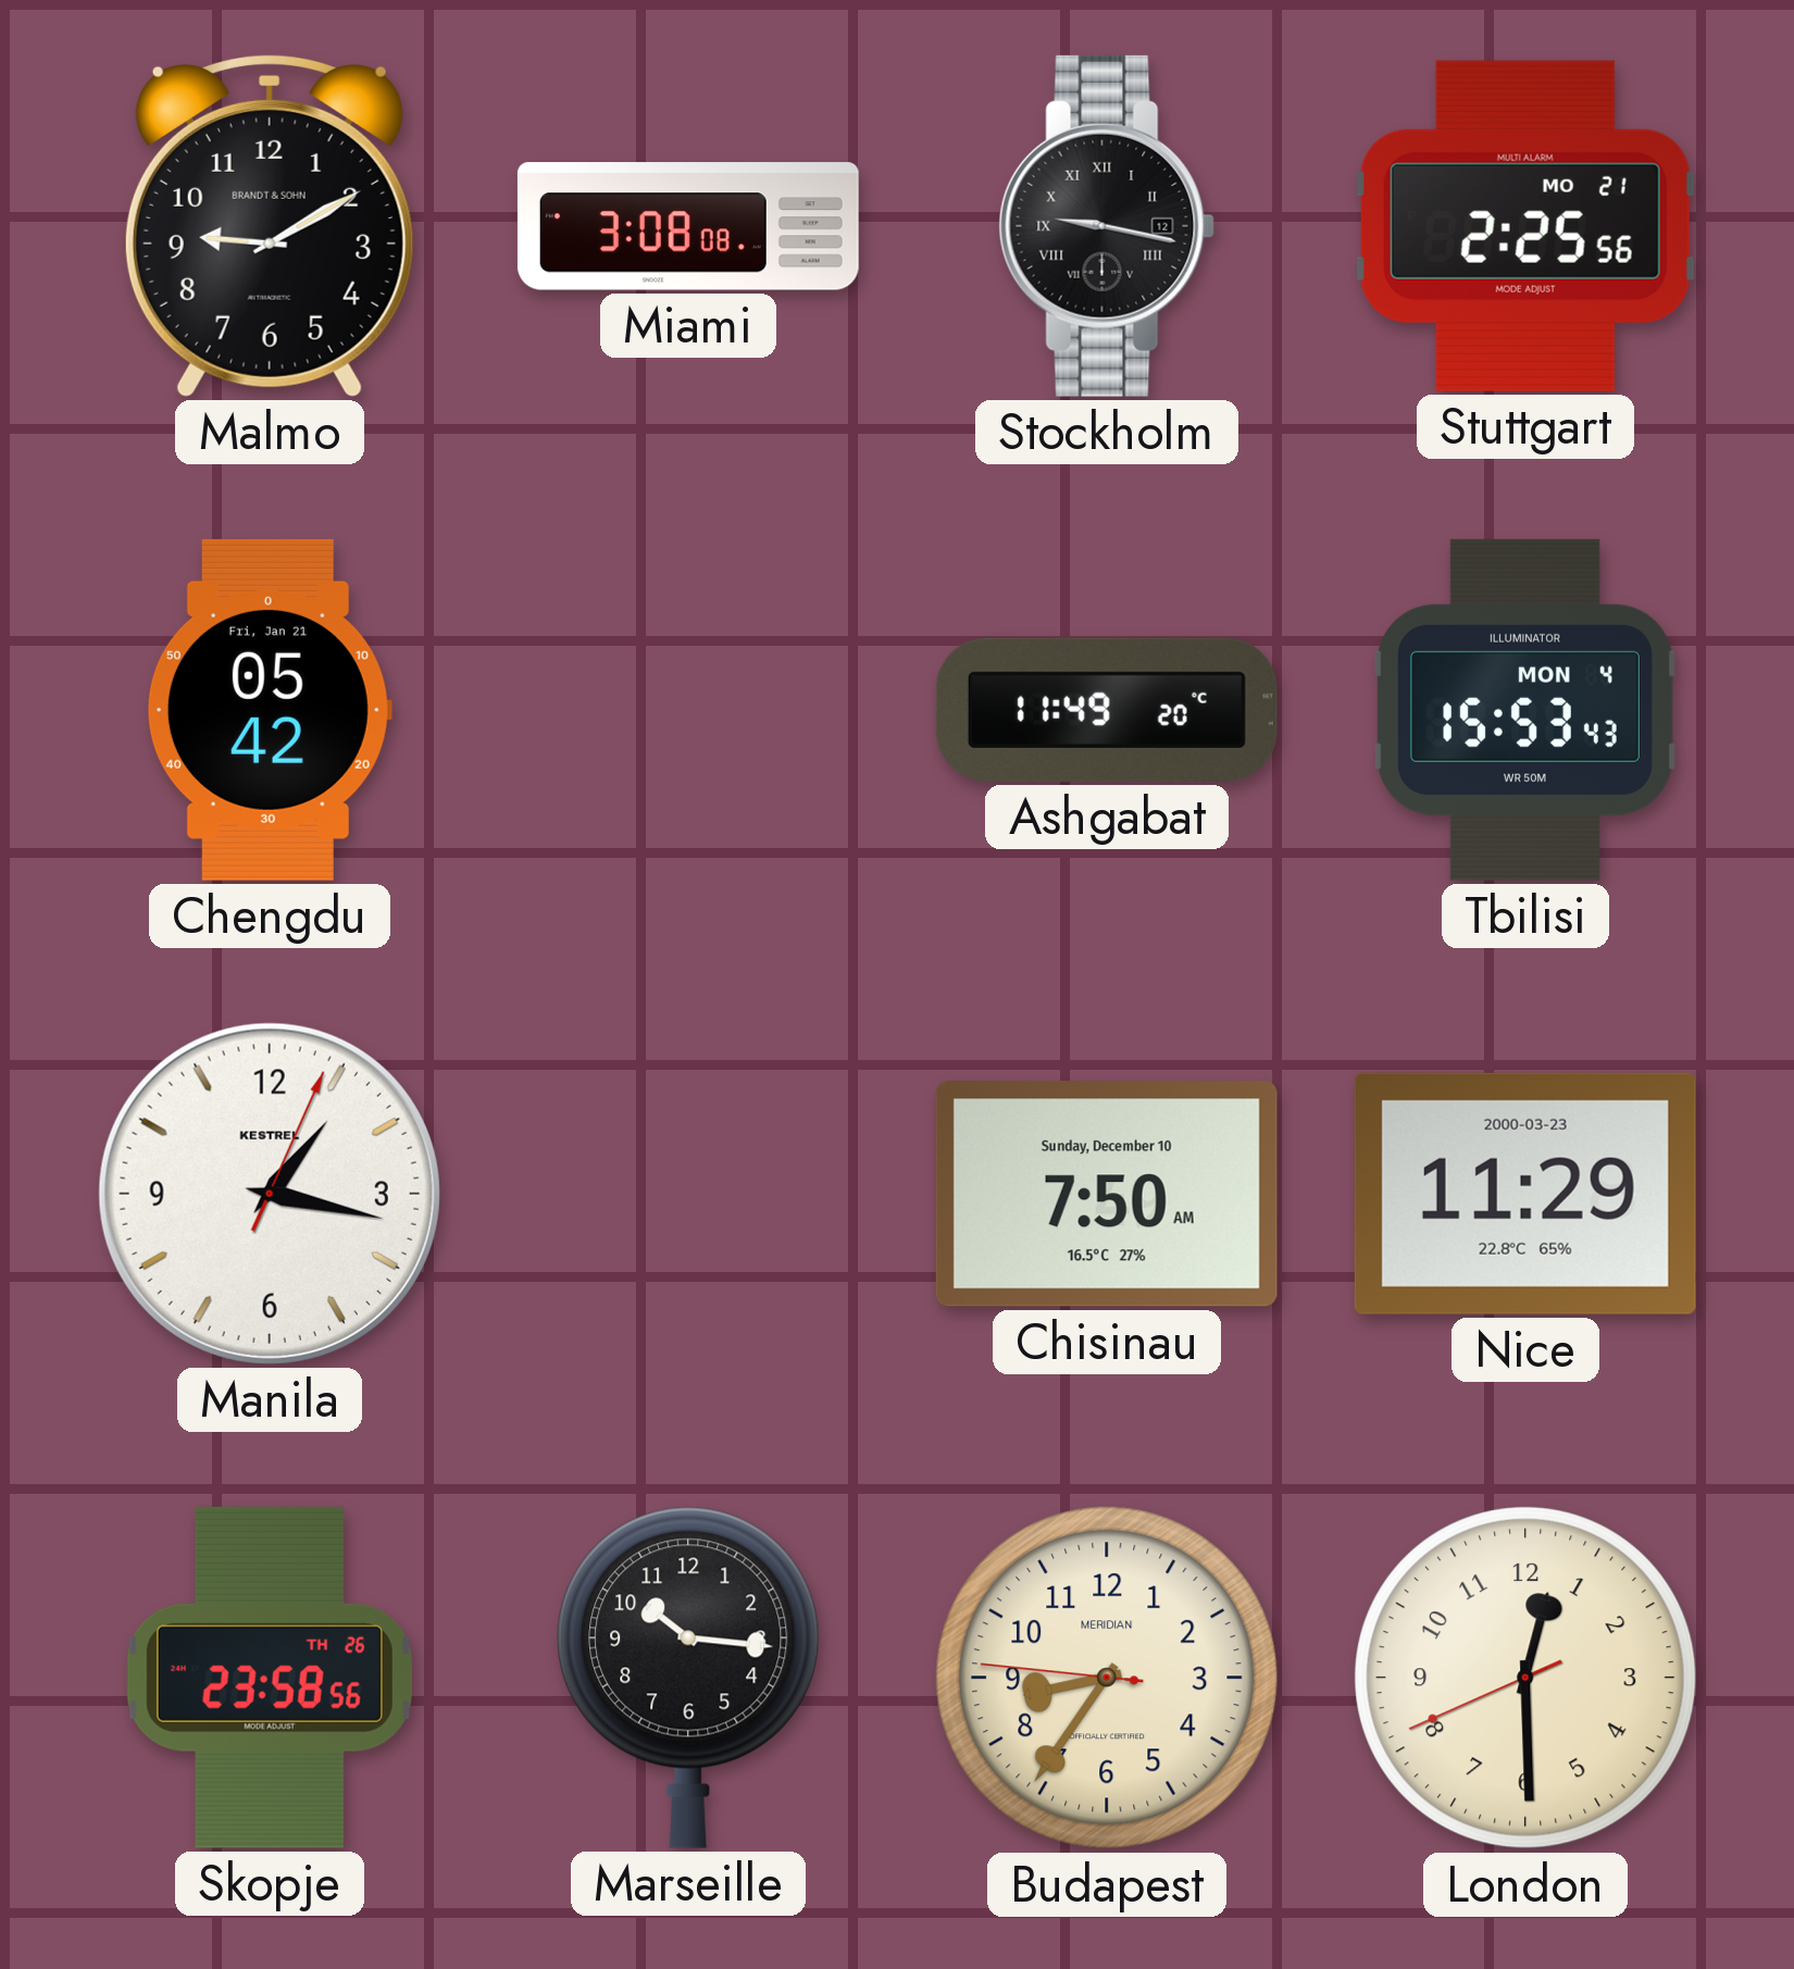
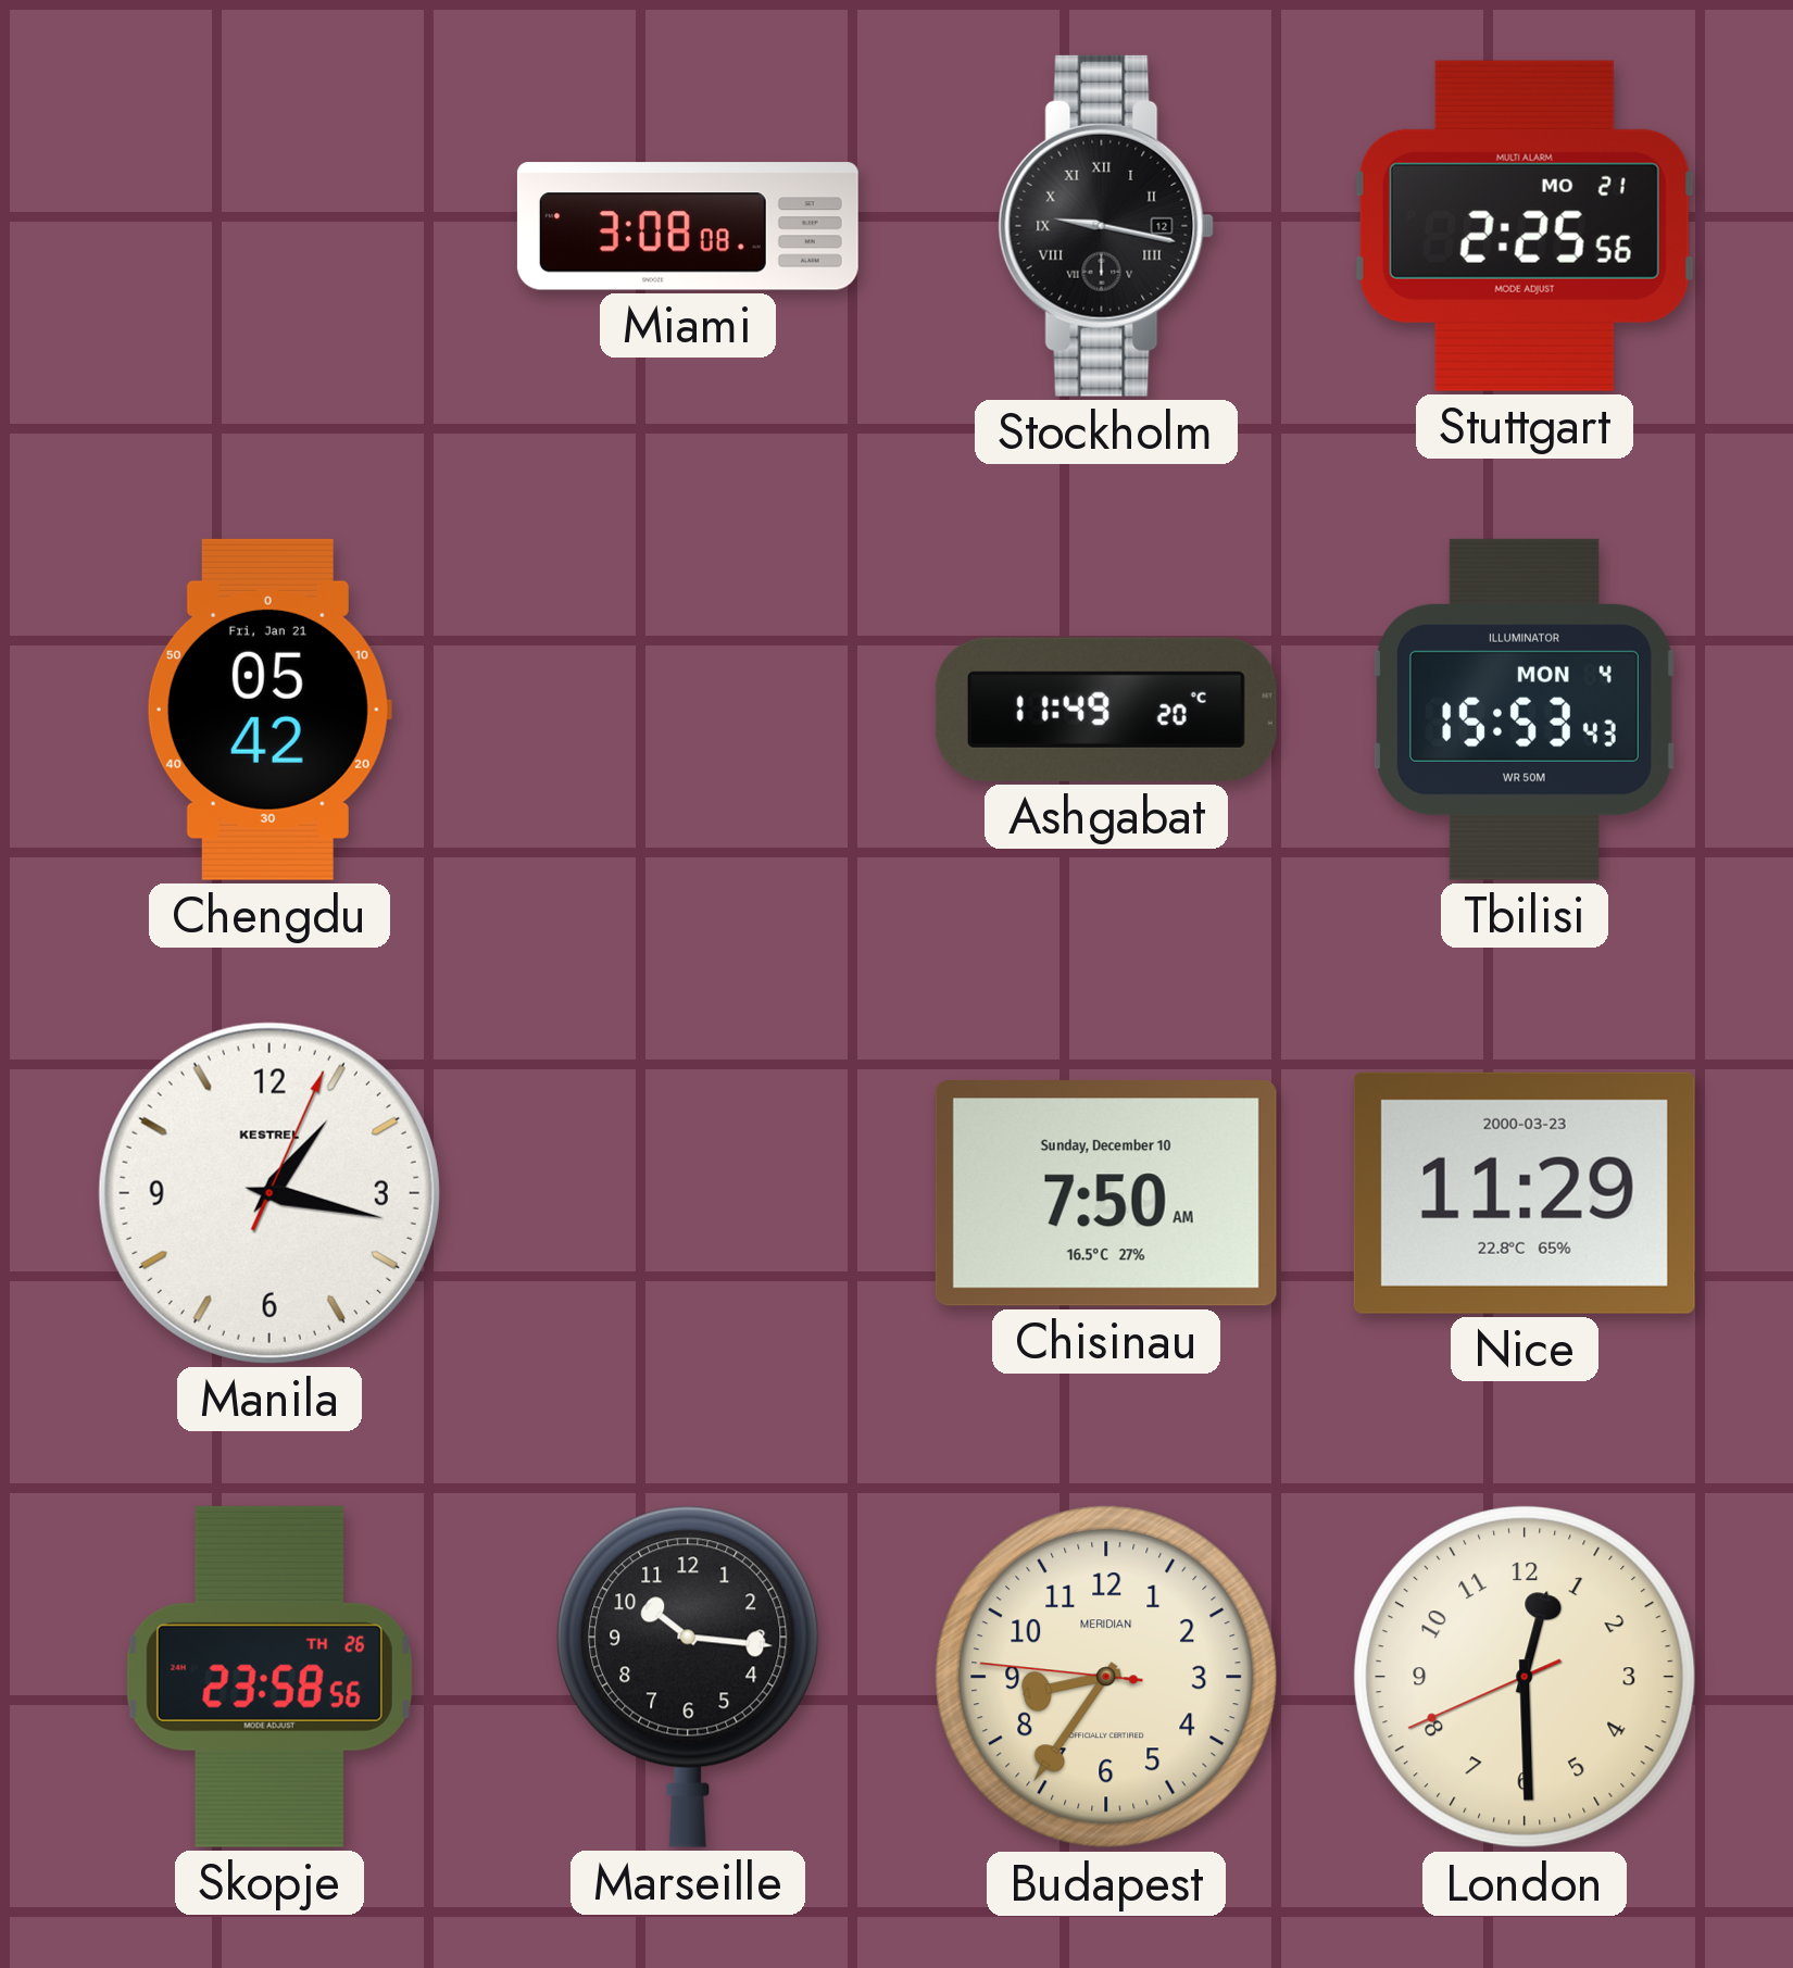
Malmo: 9:10 -> none (270, 225)
